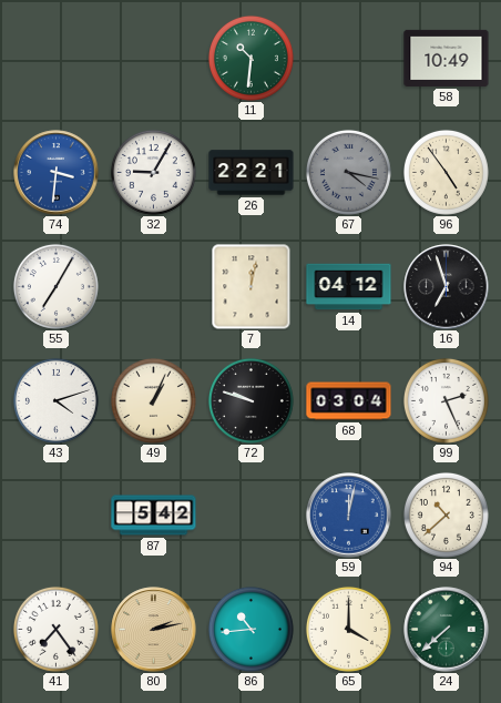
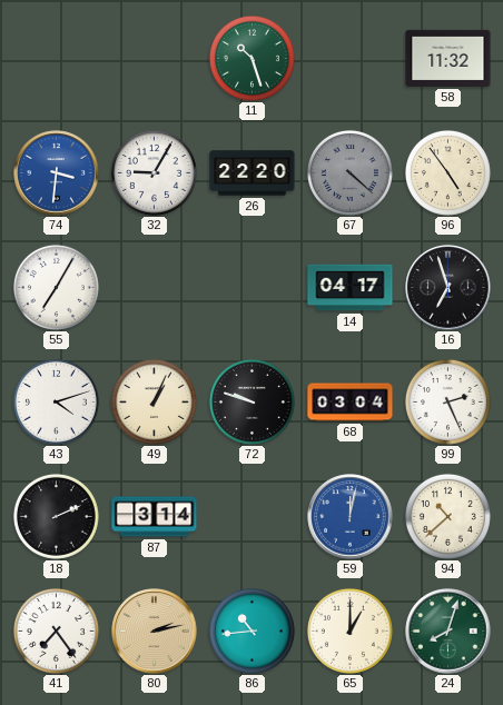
11: 10:31 -> 10:27 (251, 58)
58: 10:49 -> 11:32 (448, 58)
26: 22:21 -> 22:20 (253, 173)
67: 4:17 -> 4:22 (349, 172)
7: 12:02 -> none (252, 286)
14: 04:12 -> 04:17 (351, 288)
18: none -> 2:11 (56, 516)
87: 5:42 -> 3:14 (155, 517)
65: 4:00 -> 1:00 (349, 630)
24: 7:38 -> 8:03 (448, 632)
